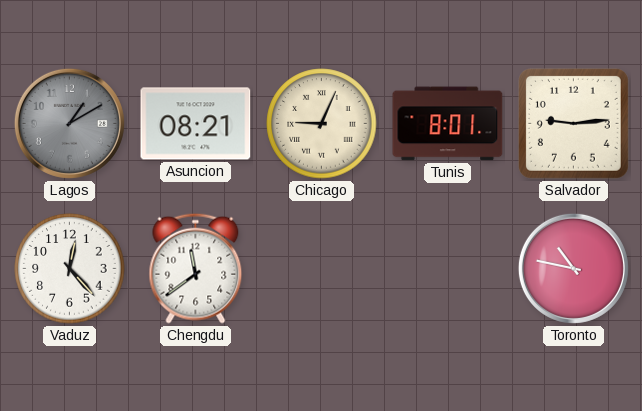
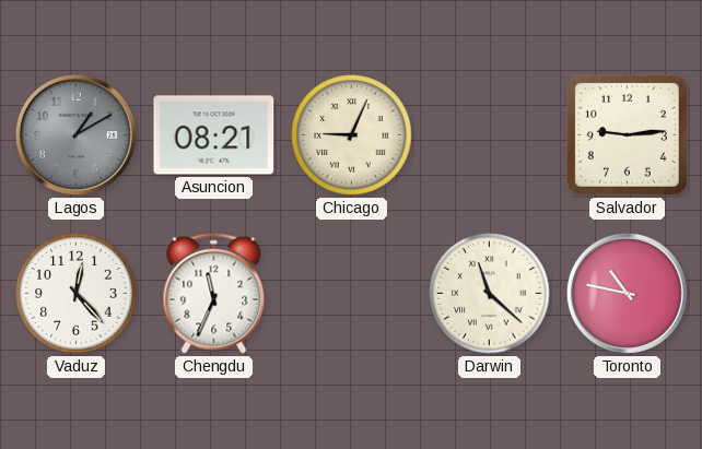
Tunis: 8:01 -> none (448, 124)
Chengdu: 11:39 -> 11:34 (214, 293)
Darwin: none -> 11:22 (490, 294)
